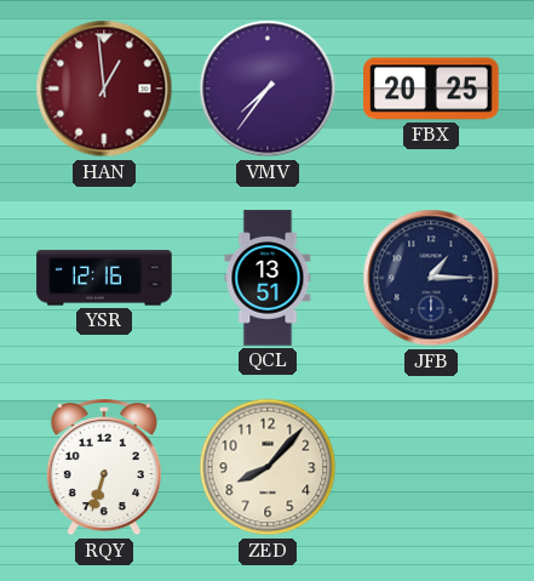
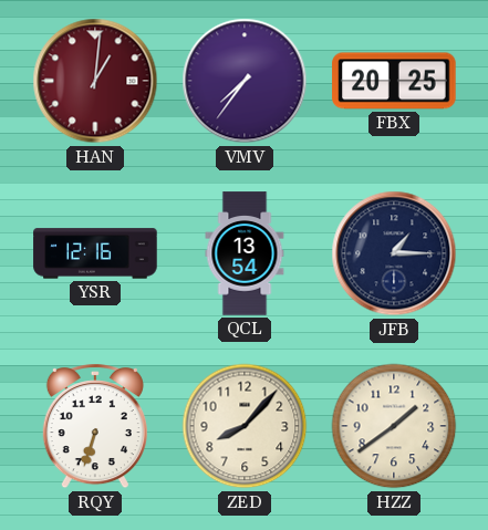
HAN: 12:59 -> 1:01 (95, 81)
QCL: 13:51 -> 13:54 (245, 253)
HZZ: none -> 1:39 (394, 426)
